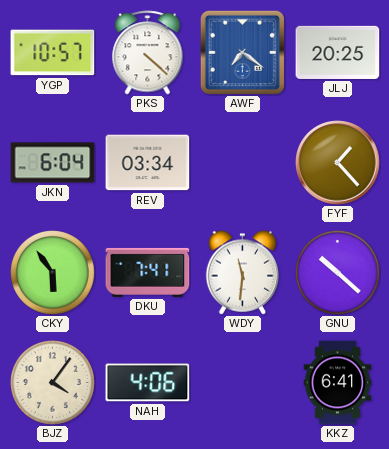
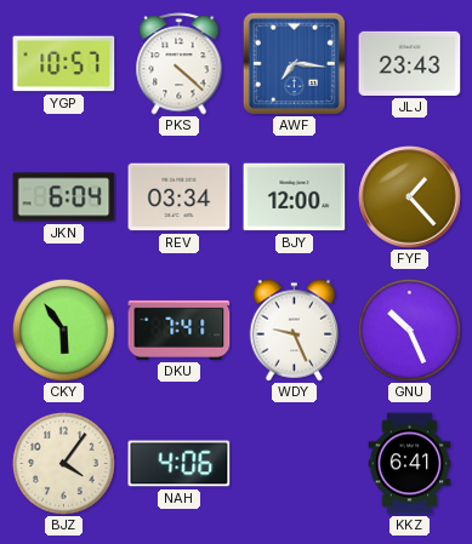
AWF: 7:21 -> 7:16 (294, 63)
JLJ: 20:25 -> 23:43 (410, 63)
BJY: none -> 12:00 (295, 197)
WDY: 11:31 -> 9:26 (295, 331)
GNU: 10:22 -> 10:26 (410, 331)
